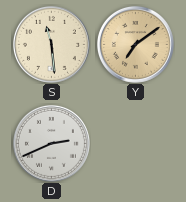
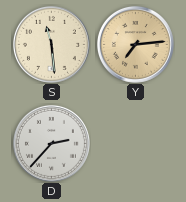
Y: 7:09 -> 7:14 (135, 44)
D: 2:41 -> 2:37 (51, 143)
